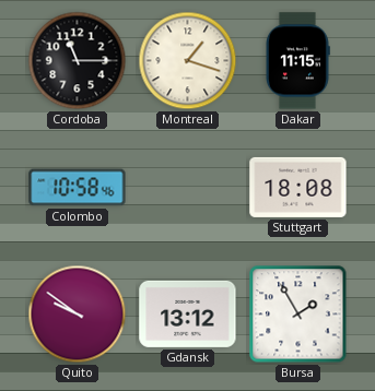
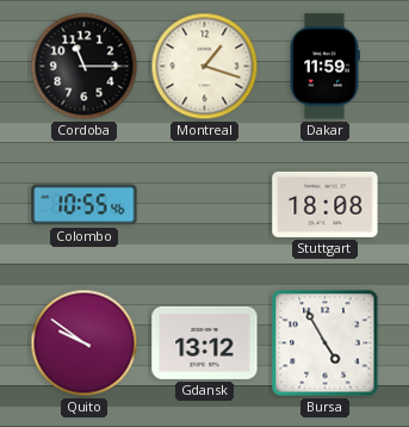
Dakar: 11:15 -> 11:59 (326, 67)
Colombo: 10:58 -> 10:55 (85, 205)
Bursa: 1:55 -> 4:55 (326, 344)
